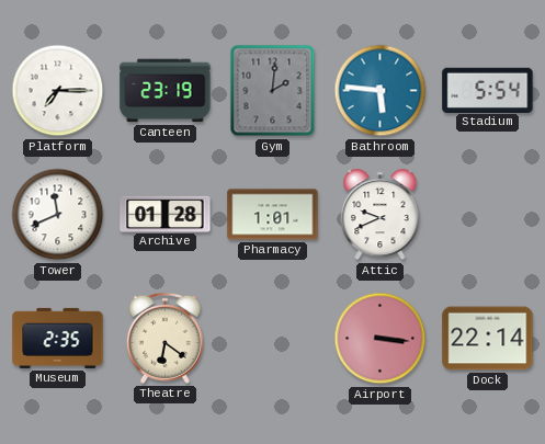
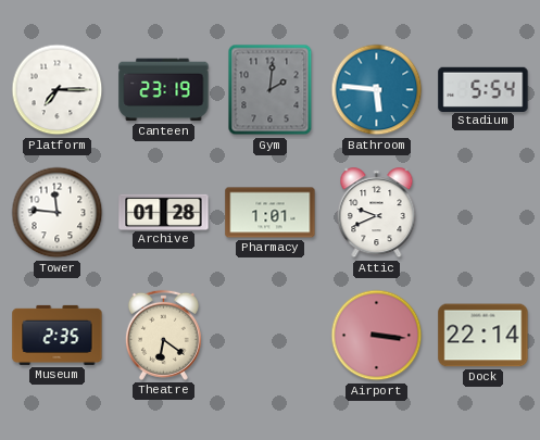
Tower: 11:41 -> 11:46 (58, 213)
